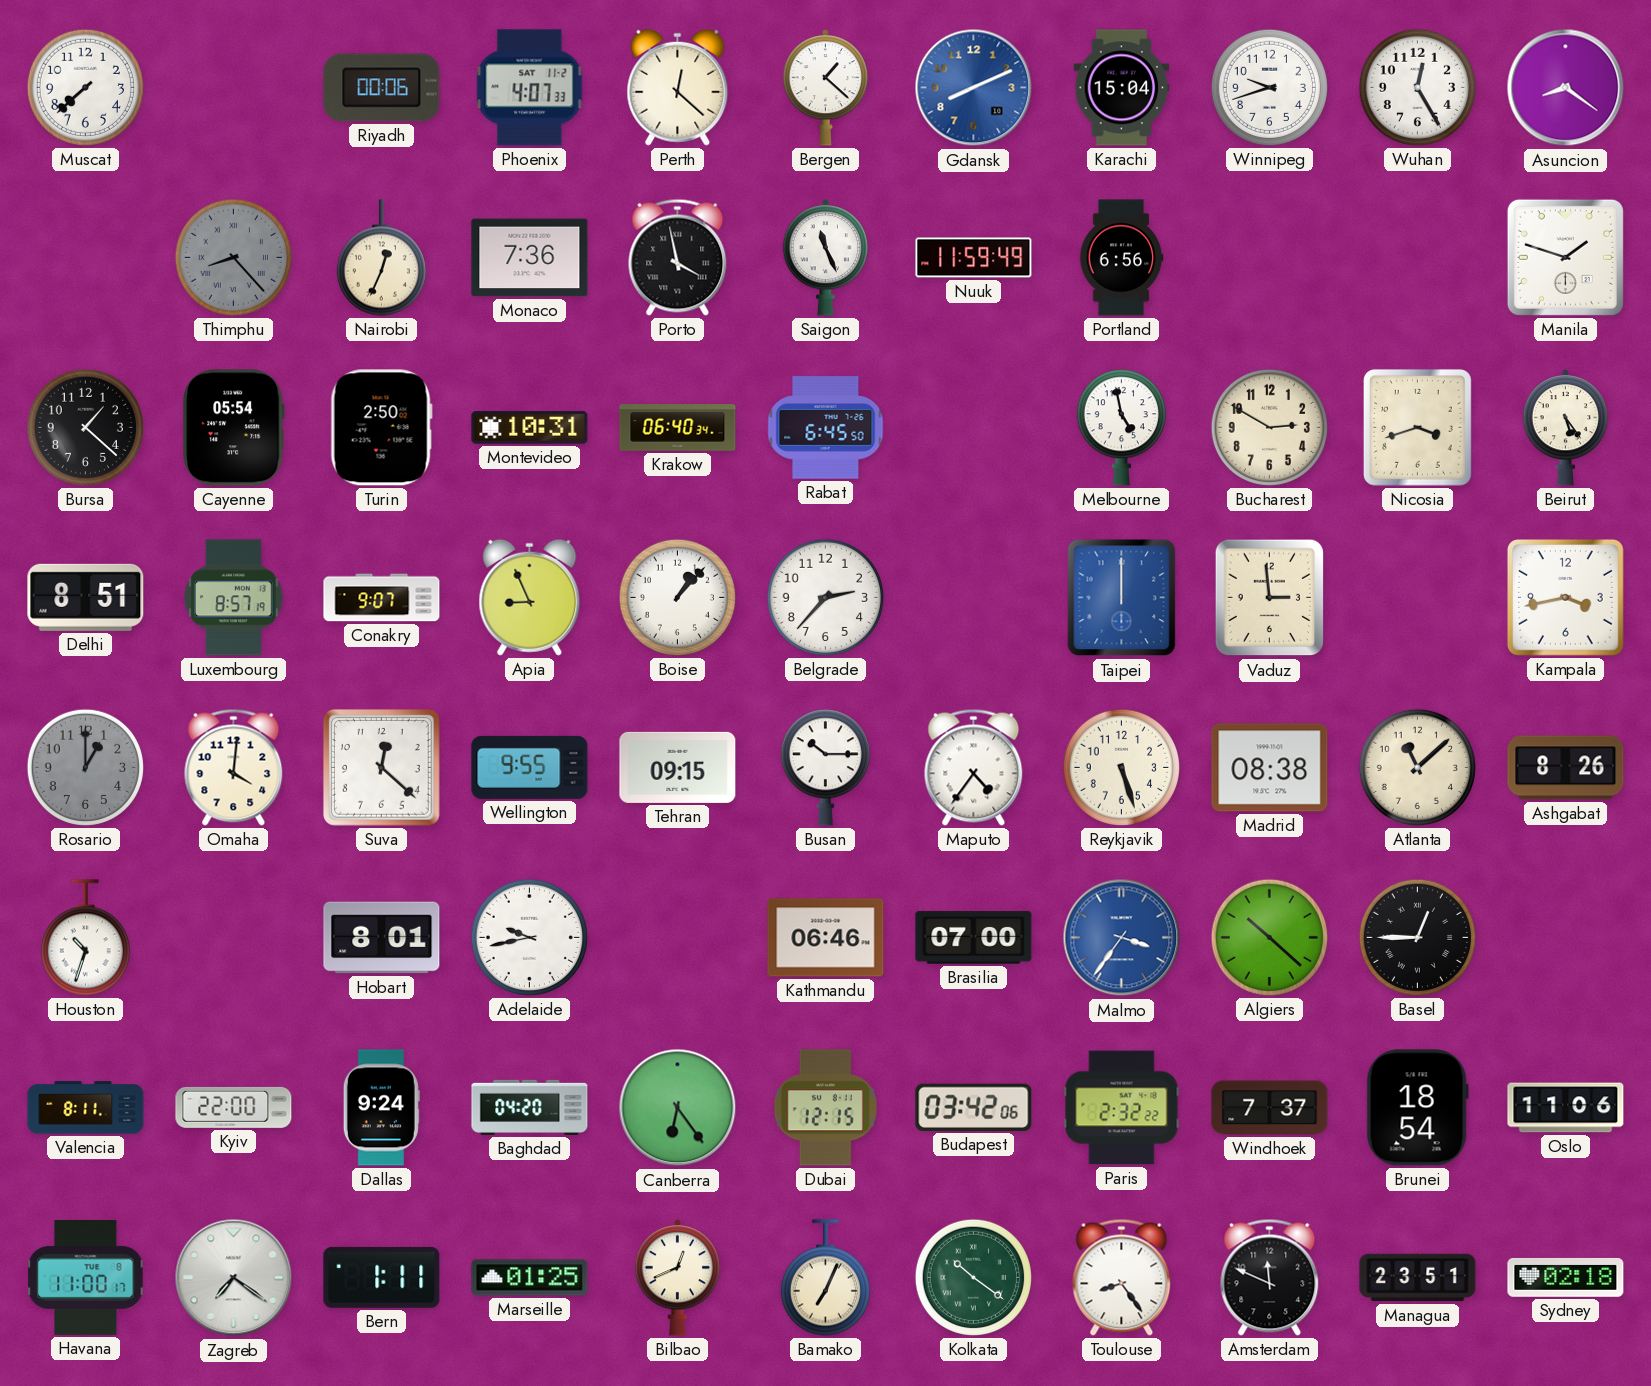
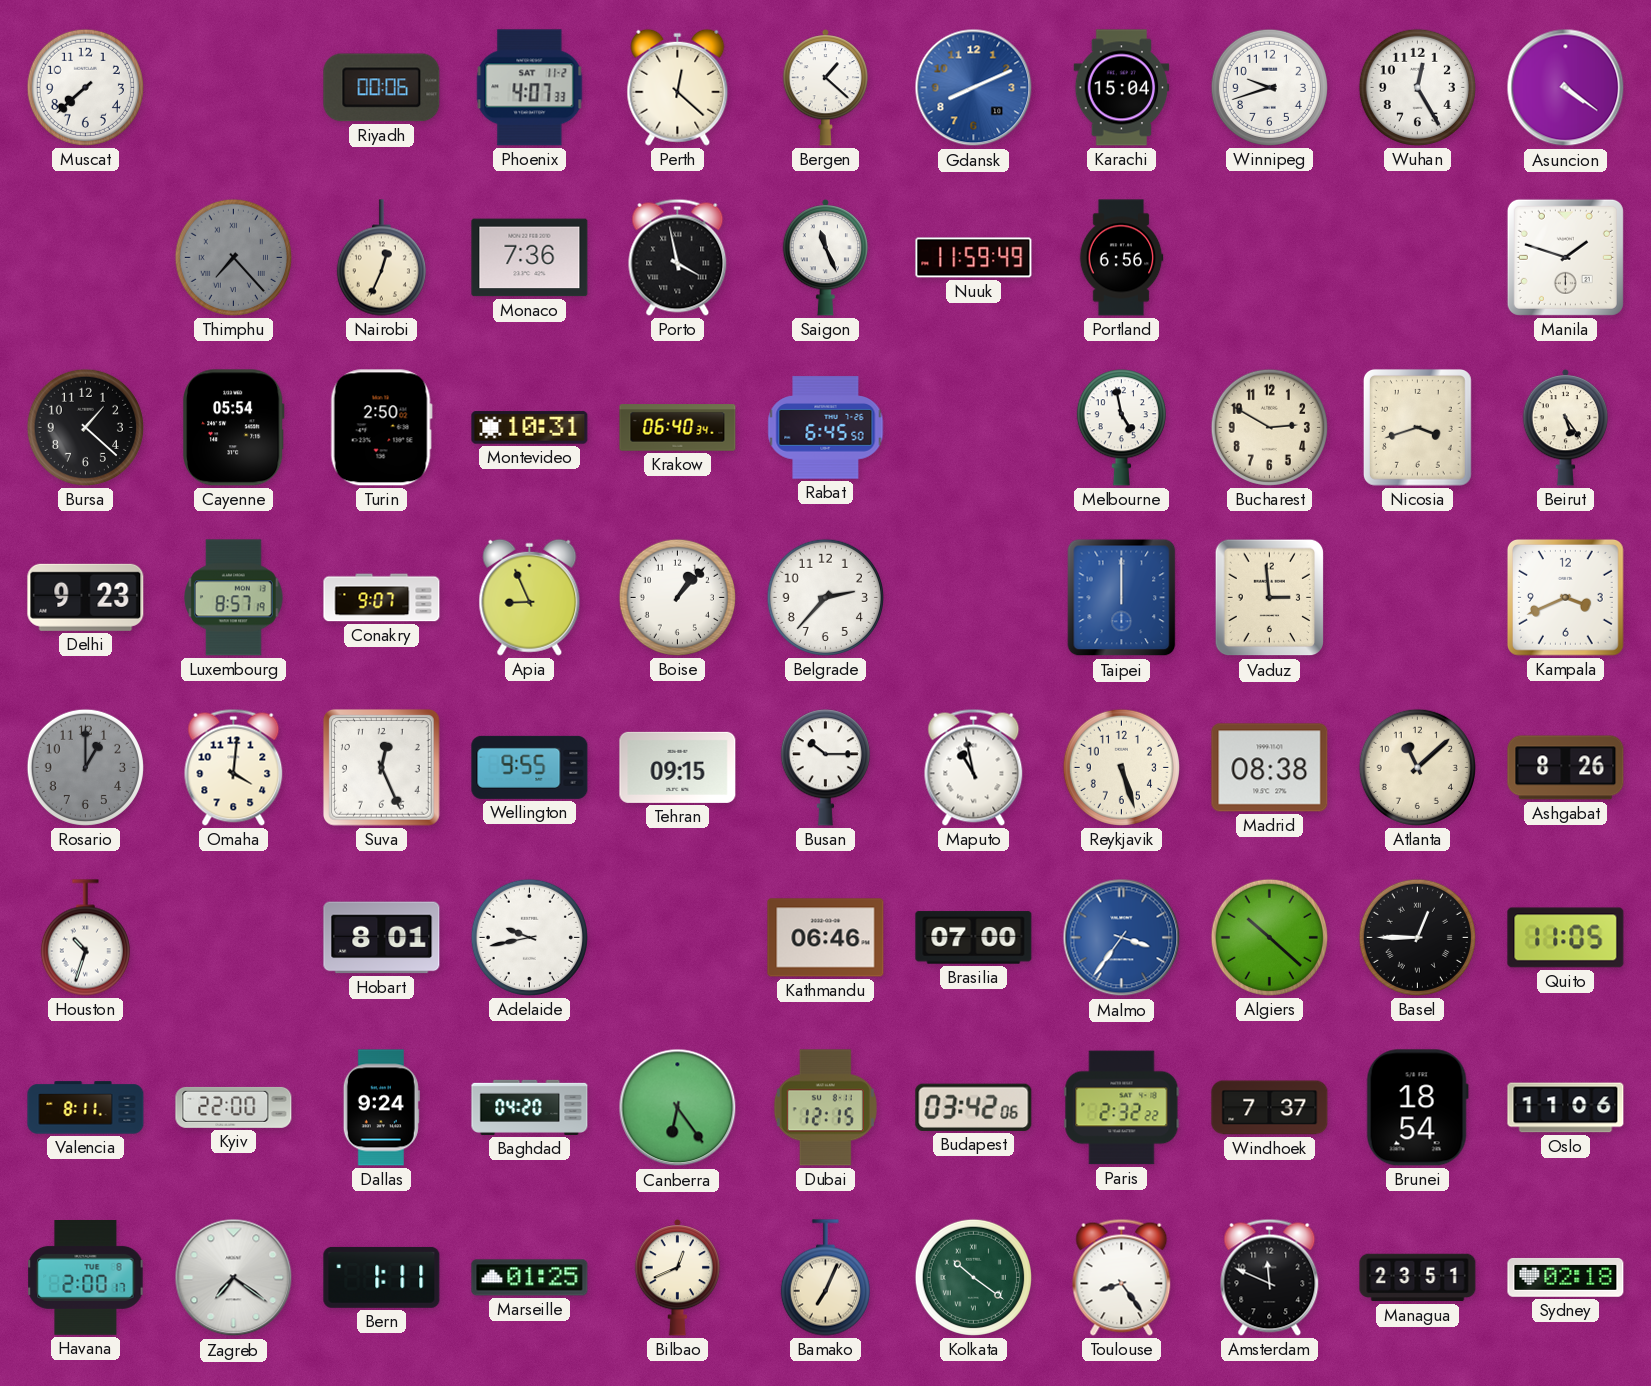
Asuncion: 8:21 -> 4:21 (1566, 88)
Thimphu: 8:23 -> 7:23 (233, 257)
Delhi: 8:51 -> 9:23 (86, 597)
Kampala: 3:43 -> 3:41 (1566, 598)
Suva: 12:22 -> 12:26 (382, 768)
Maputo: 4:36 -> 10:58 (974, 767)
Quito: none -> 11:05 (1566, 938)
Havana: 11:00 -> 2:00 (86, 1278)
